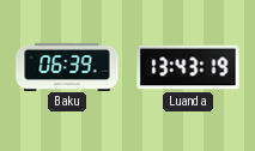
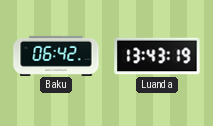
Baku: 06:39 -> 06:42 (56, 55)
